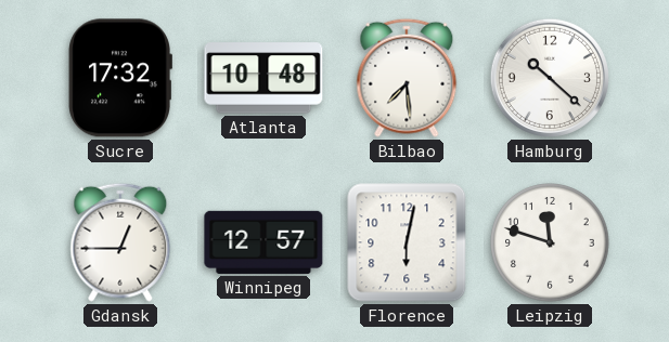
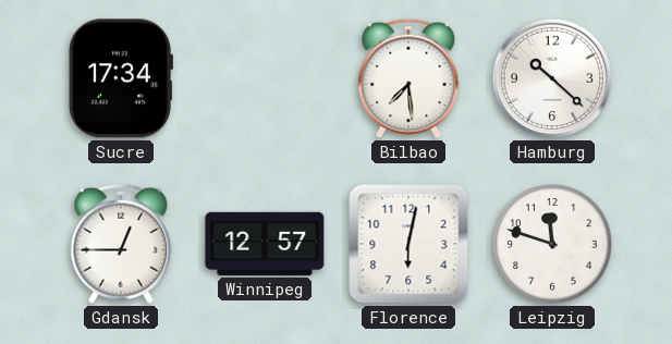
Sucre: 17:32 -> 17:34 (121, 78)
Atlanta: 10:48 -> none (263, 78)
